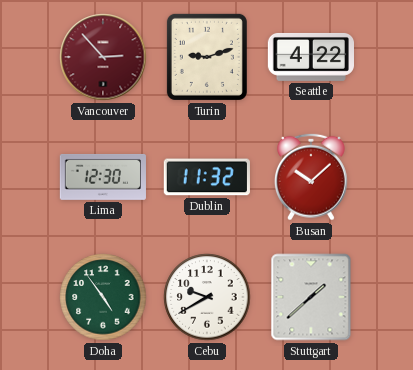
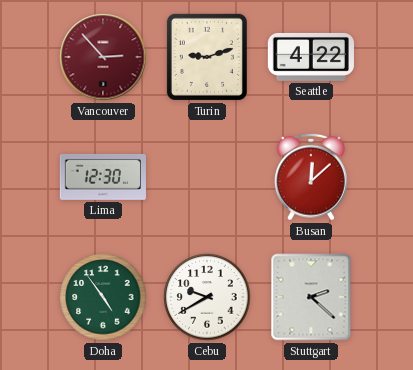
Dublin: 11:32 -> none (207, 177)
Busan: 10:08 -> 12:08 (311, 177)
Stuttgart: 1:38 -> 2:22 (311, 297)
